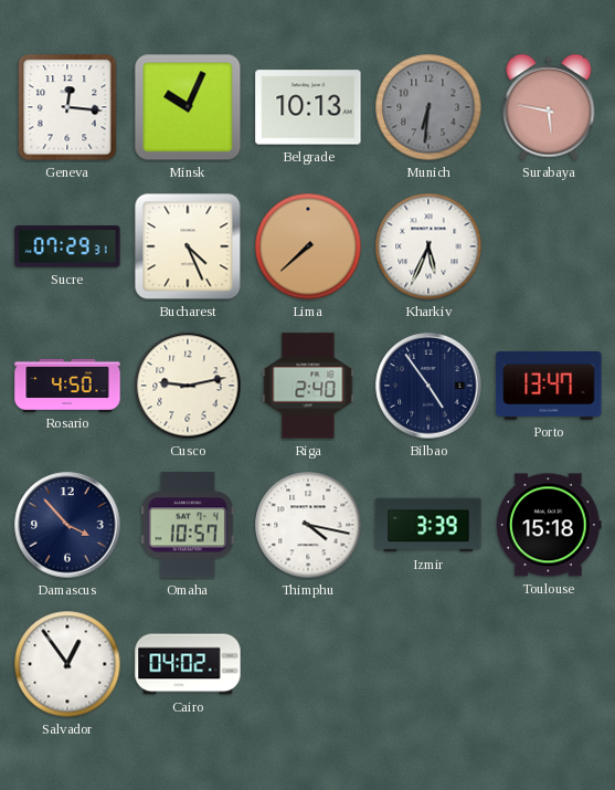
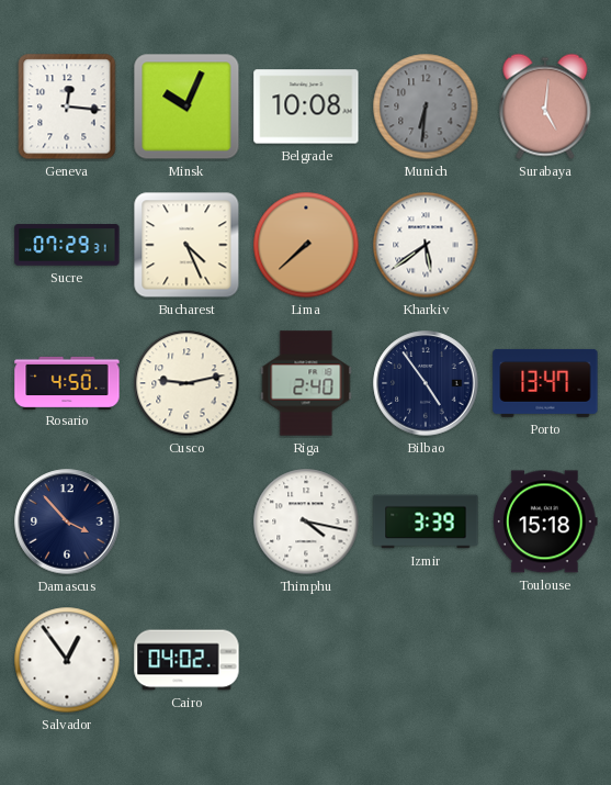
Belgrade: 10:13 -> 10:08 (306, 106)
Surabaya: 5:47 -> 5:01 (545, 106)
Kharkiv: 5:34 -> 5:39 (426, 245)
Omaha: 10:57 -> none (188, 525)
